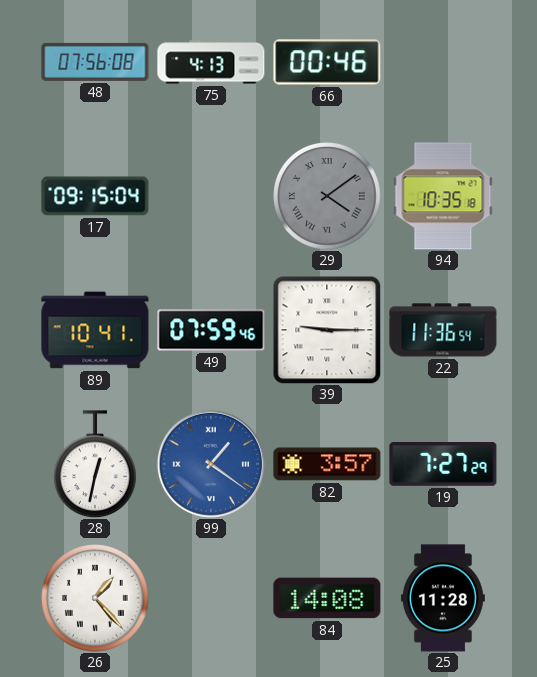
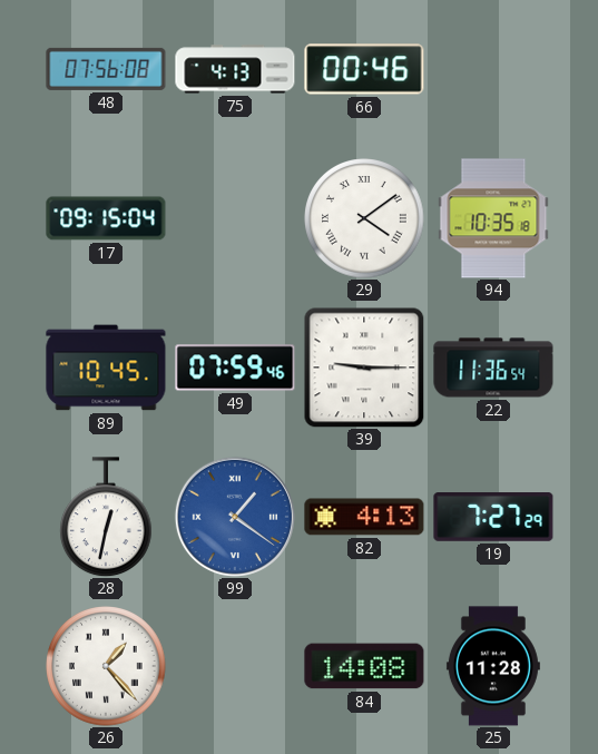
29 dial: grey -> white (364, 218)
89: 10:41 -> 10:45 (106, 368)
82: 3:57 -> 4:13 (364, 517)
